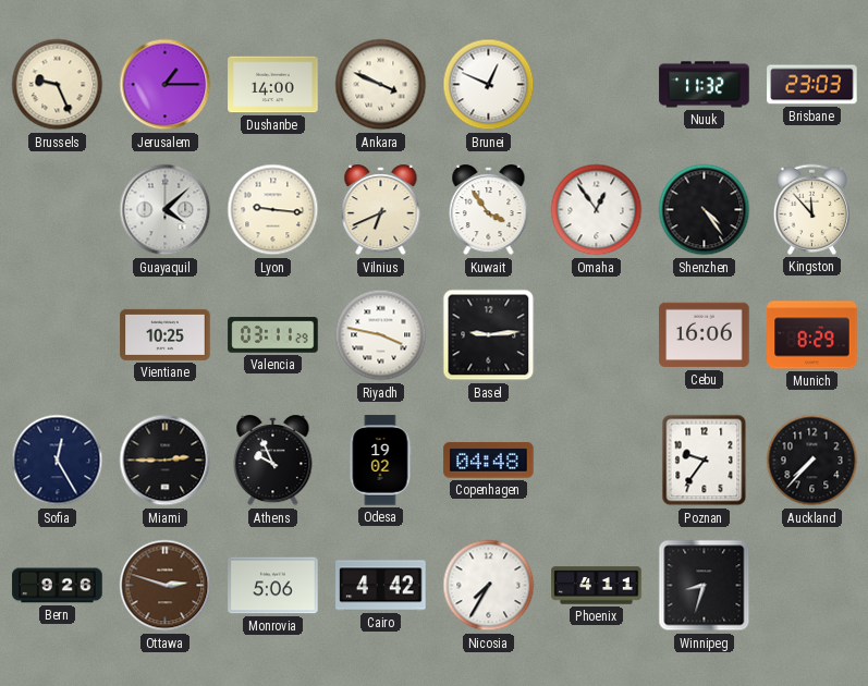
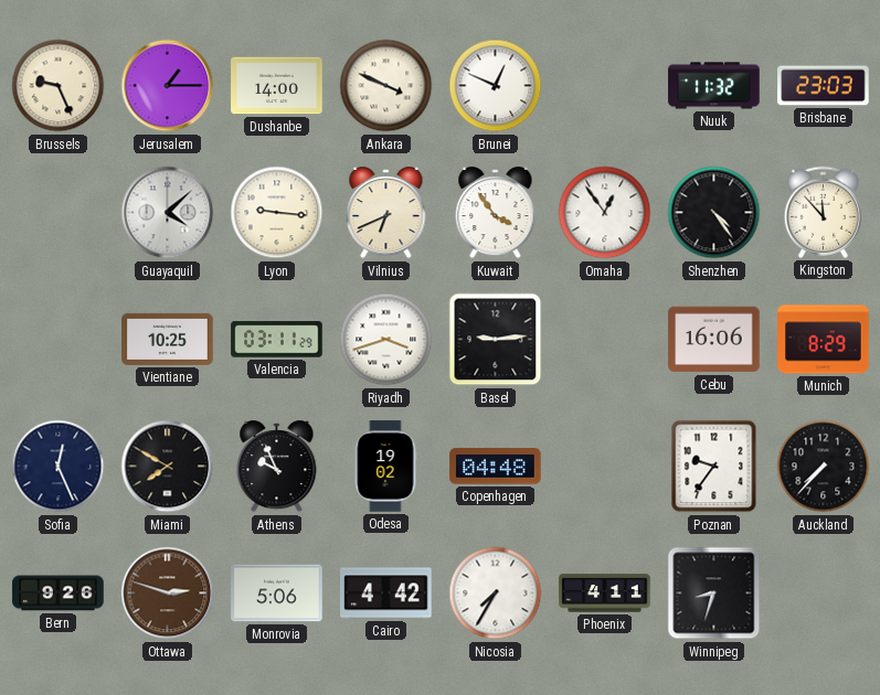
Riyadh: 3:47 -> 3:42 (386, 340)
Sofia: 12:25 -> 12:26 (59, 467)
Miami: 2:45 -> 7:50 (168, 467)
